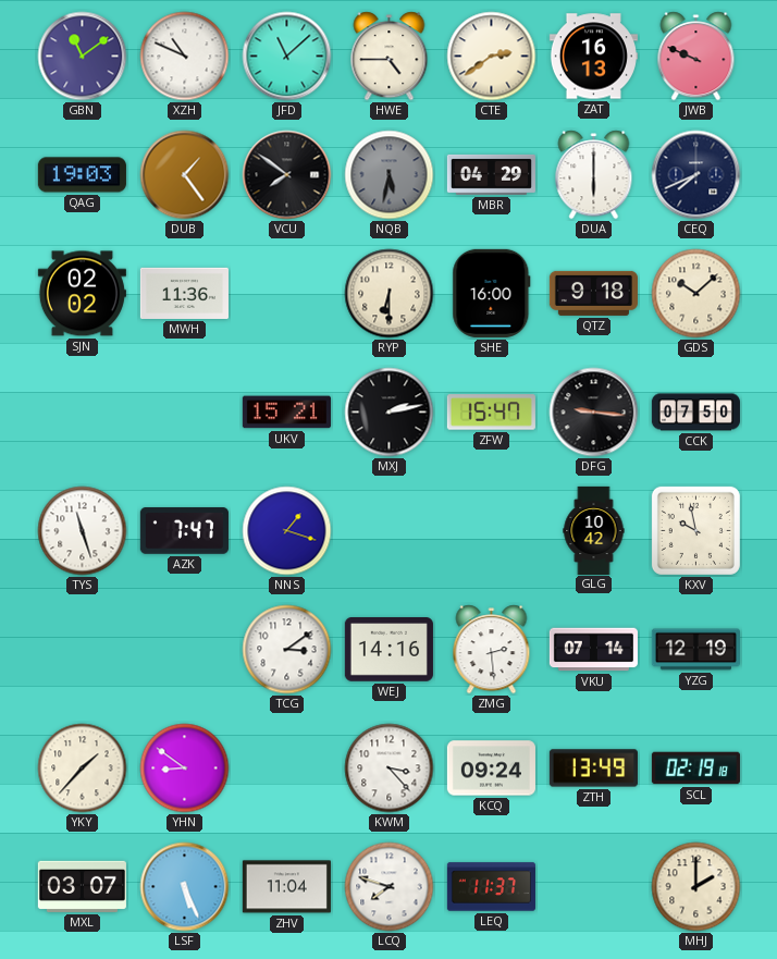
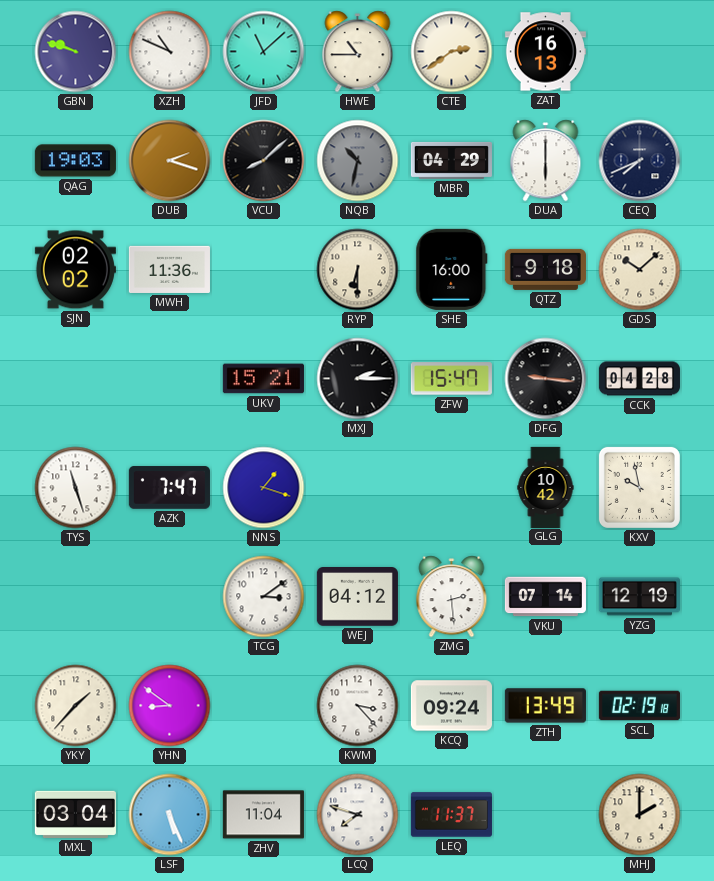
GBN: 11:09 -> 9:48 (76, 52)
HWE: 4:45 -> 10:45 (358, 52)
JWB: 9:49 -> none (696, 57)
DUB: 1:24 -> 2:18 (170, 161)
VCU: 7:51 -> 8:08 (264, 161)
NQB: 5:32 -> 10:32 (358, 161)
MXJ: 2:13 -> 2:15 (358, 379)
CCK: 07:50 -> 04:28 (639, 379)
WEJ: 14:16 -> 04:12 (357, 597)
MXL: 03:07 -> 03:04 (75, 814)
